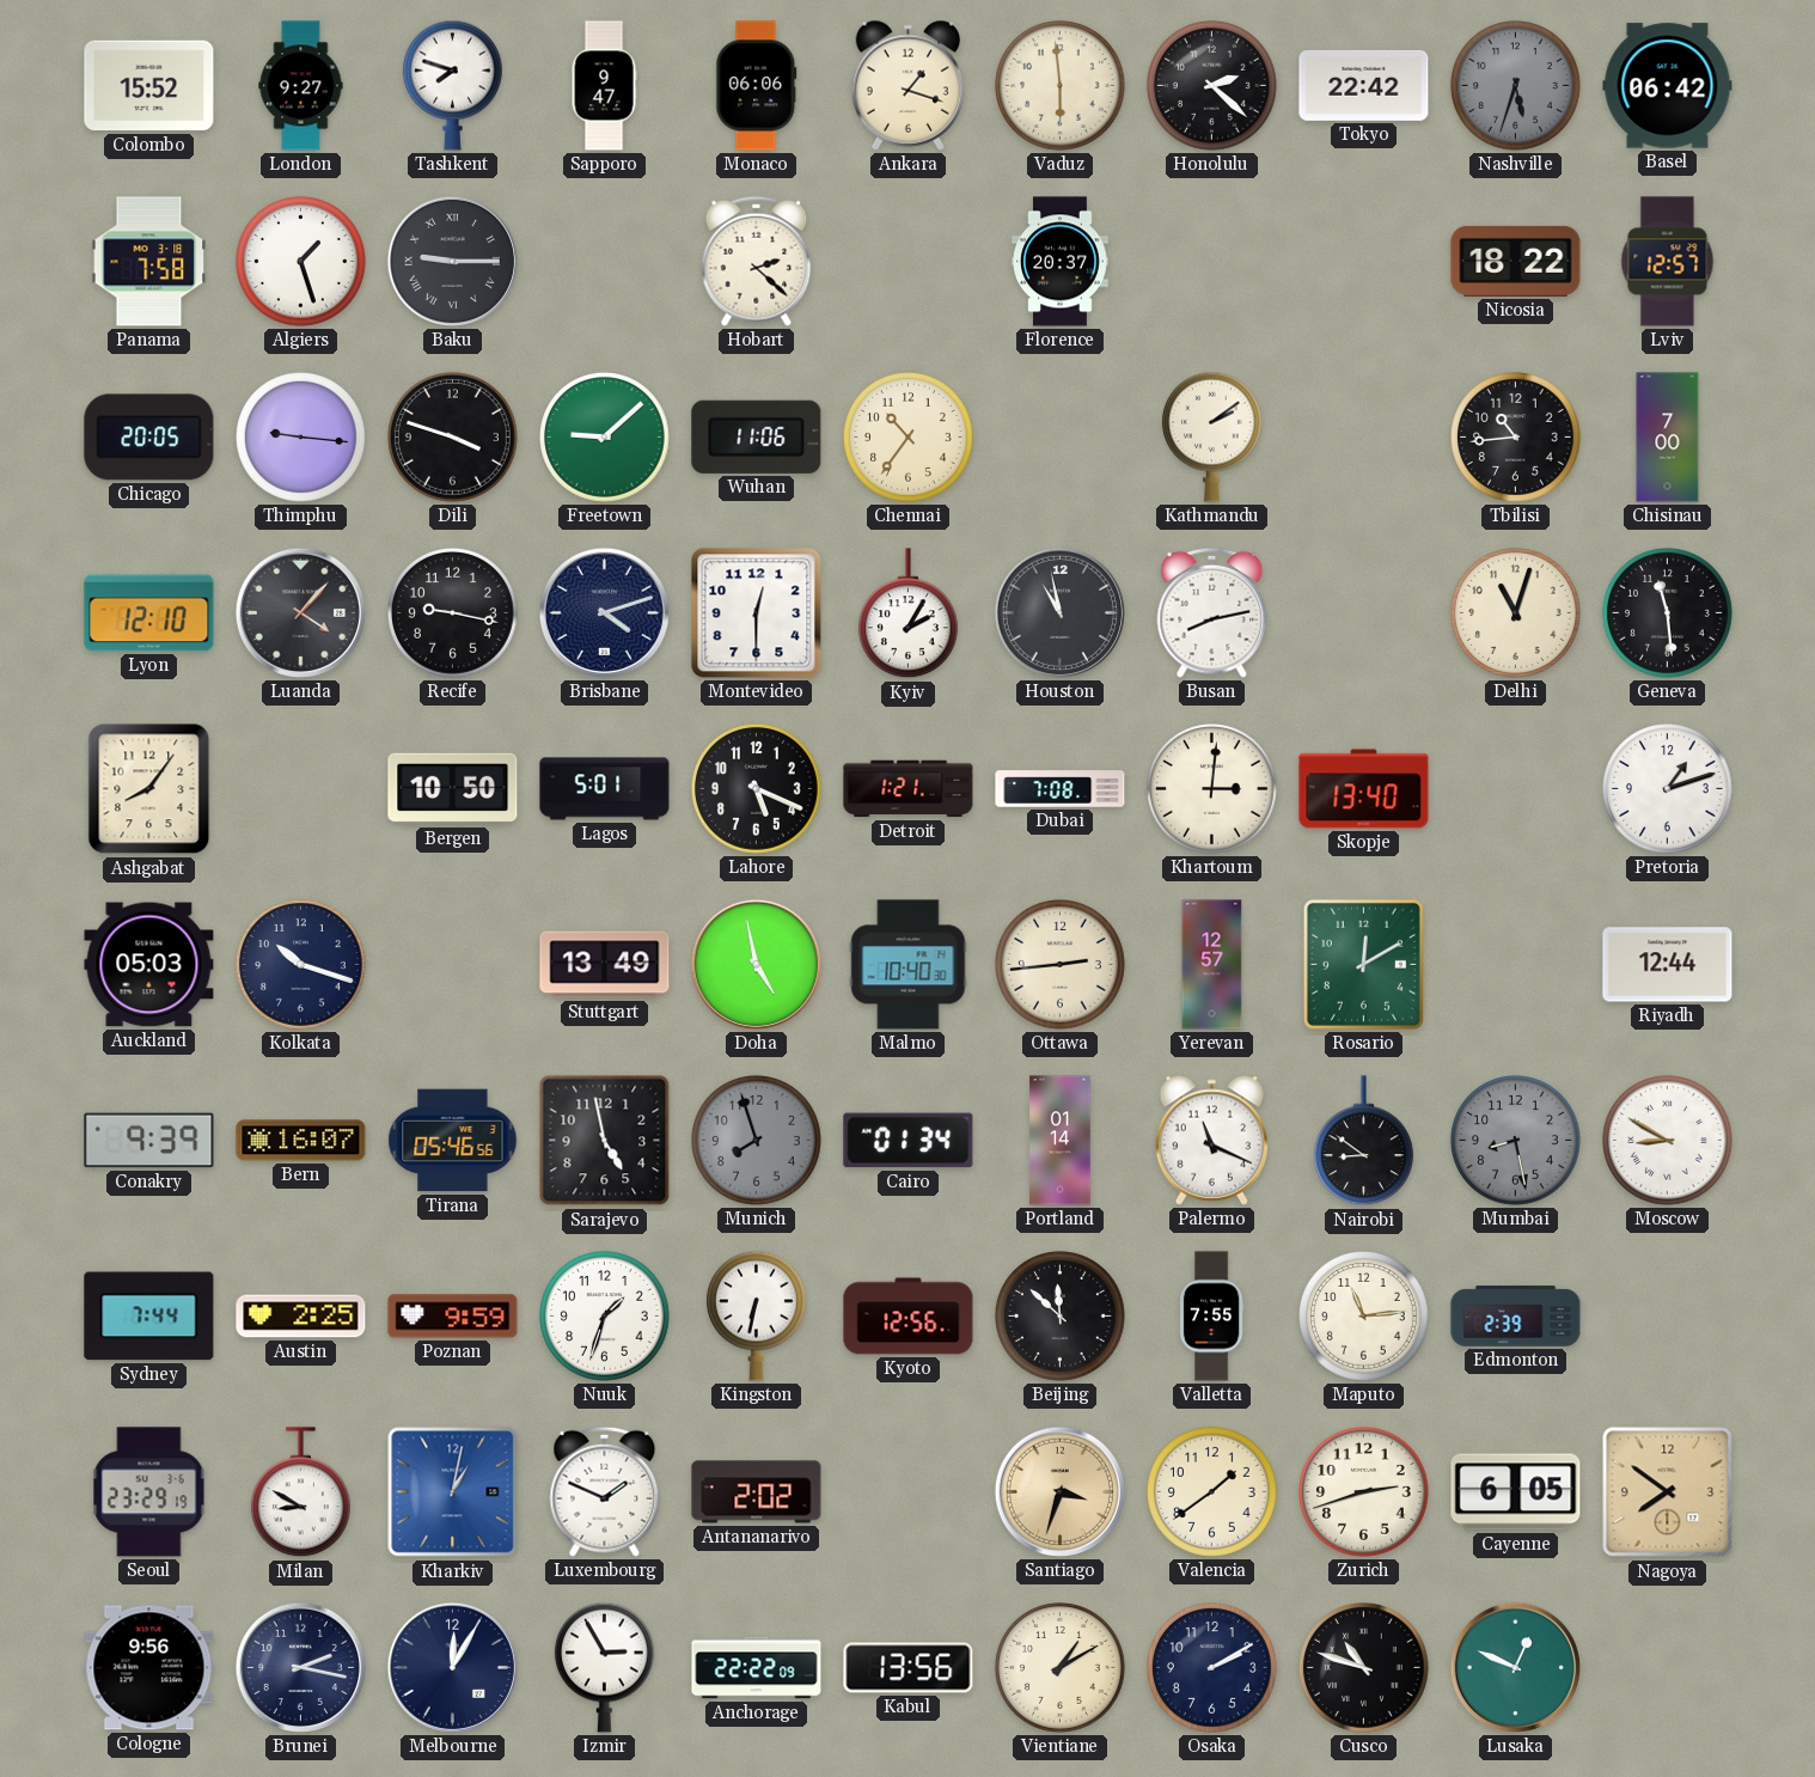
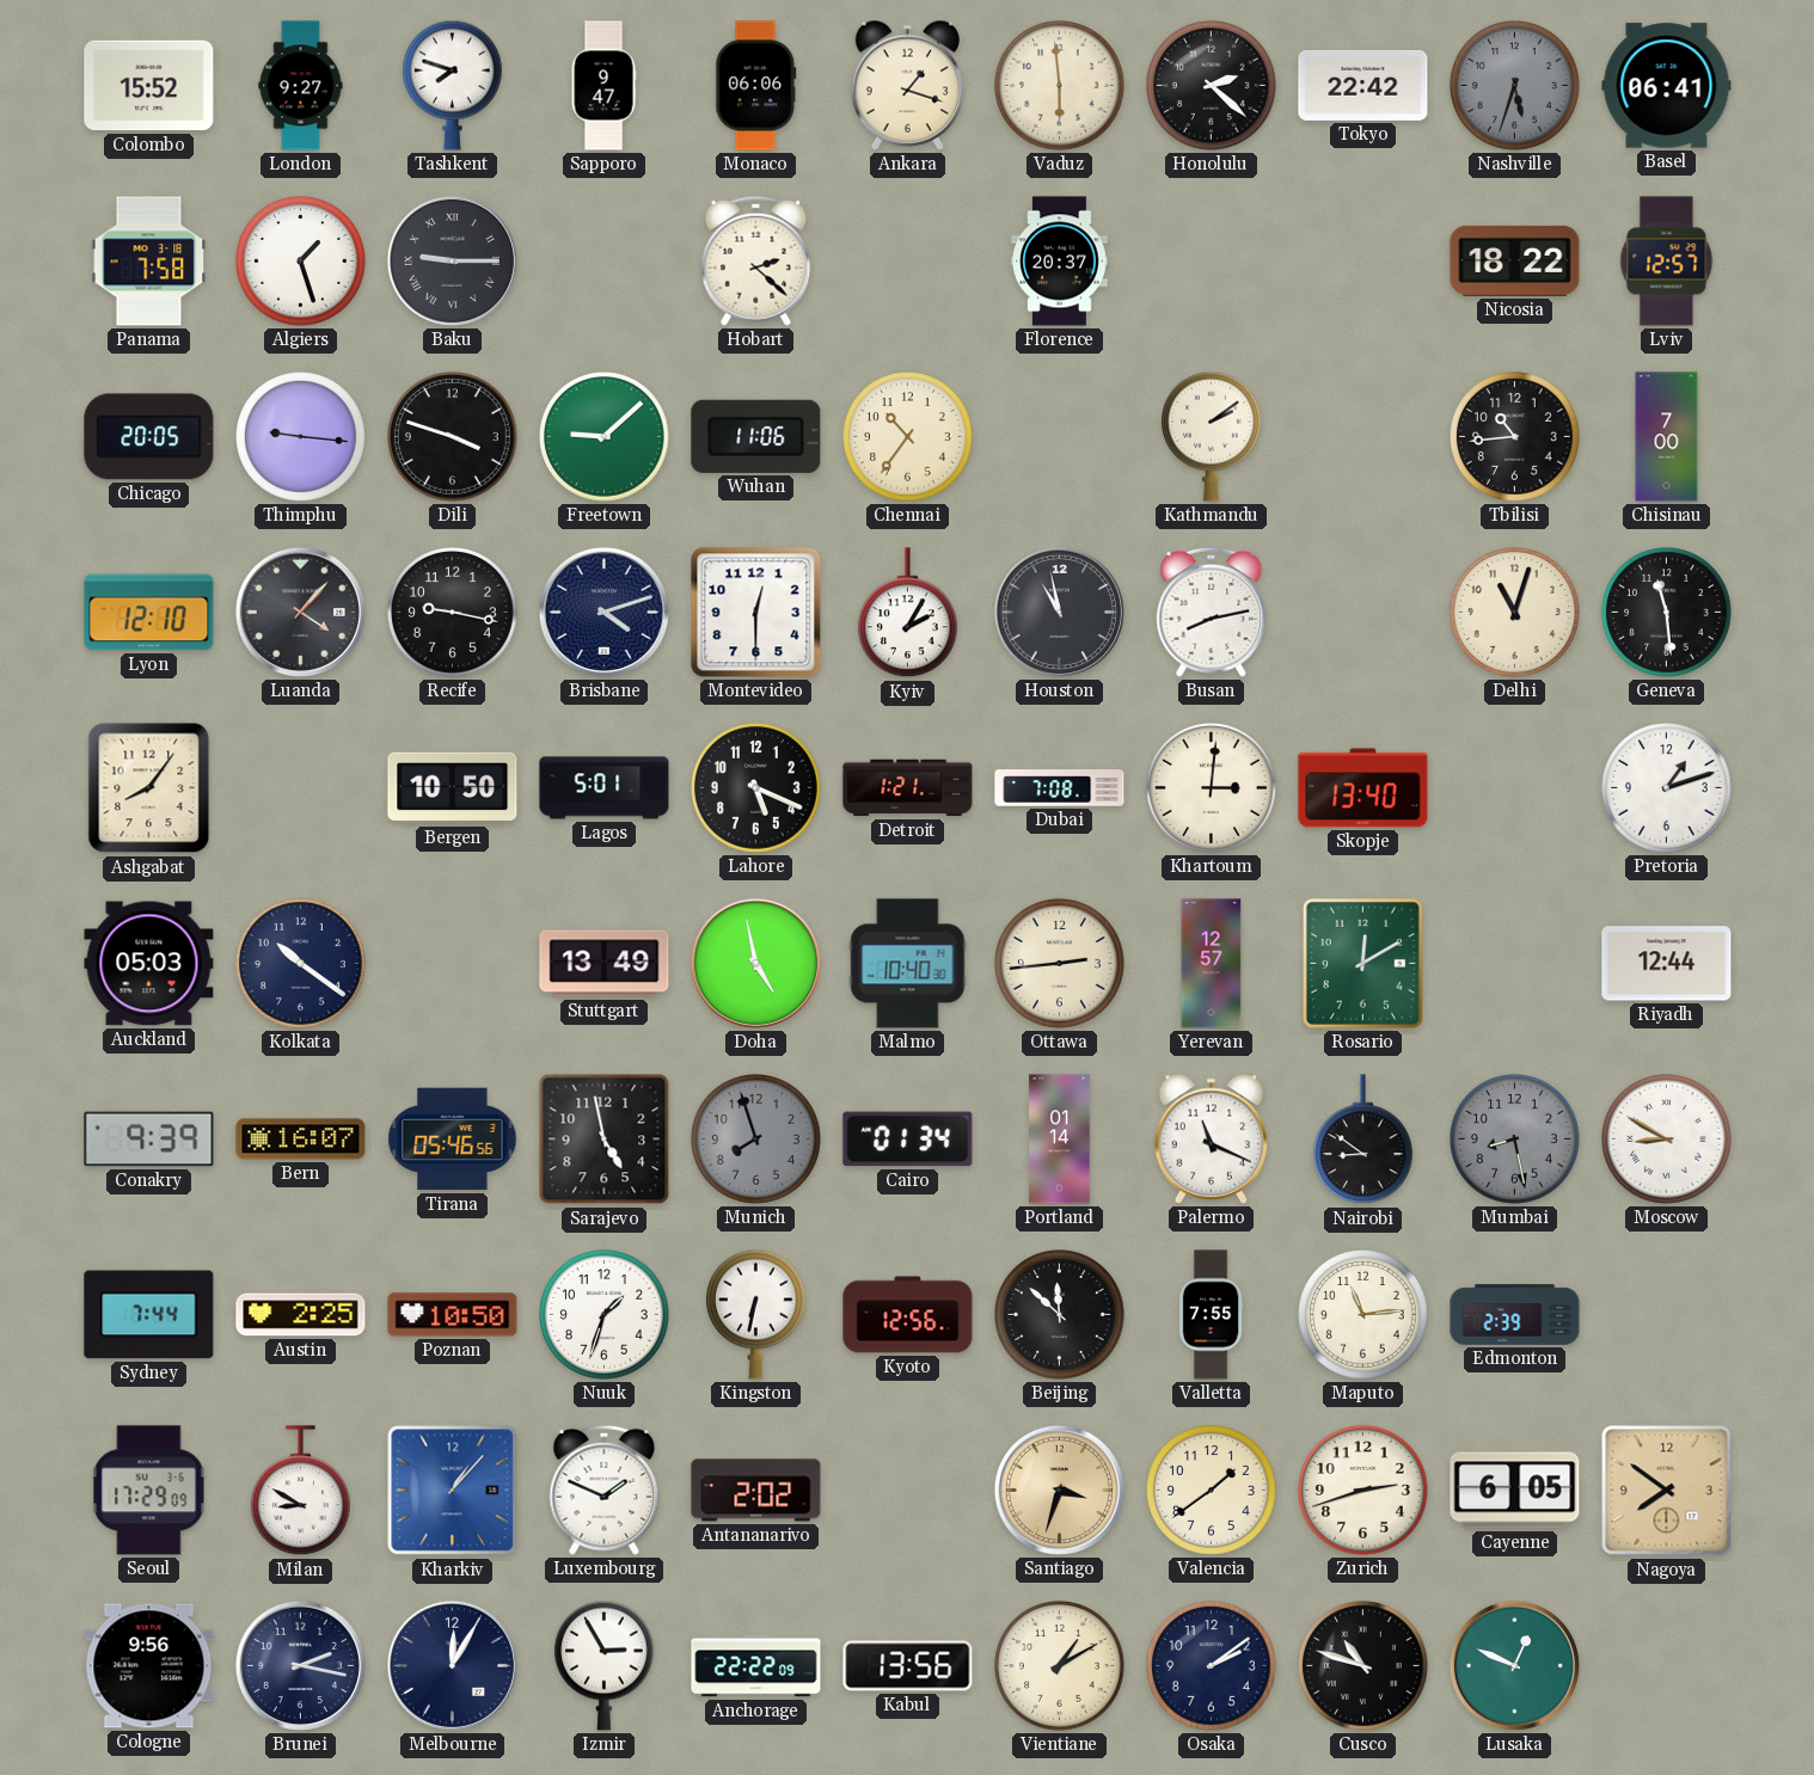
Basel: 06:42 -> 06:41 (1667, 86)
Kolkata: 10:18 -> 10:21 (301, 964)
Poznan: 9:59 -> 10:50 (453, 1315)
Seoul: 23:29 -> 17:29 (149, 1491)
Kharkiv: 1:02 -> 1:07 (453, 1491)
Osaka: 2:10 -> 2:09 (1212, 1666)
